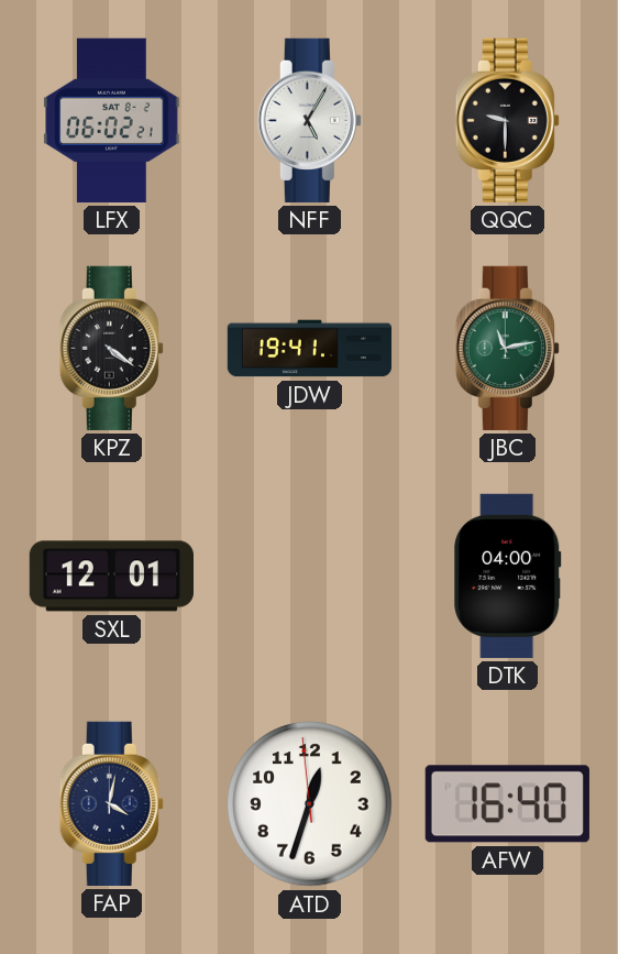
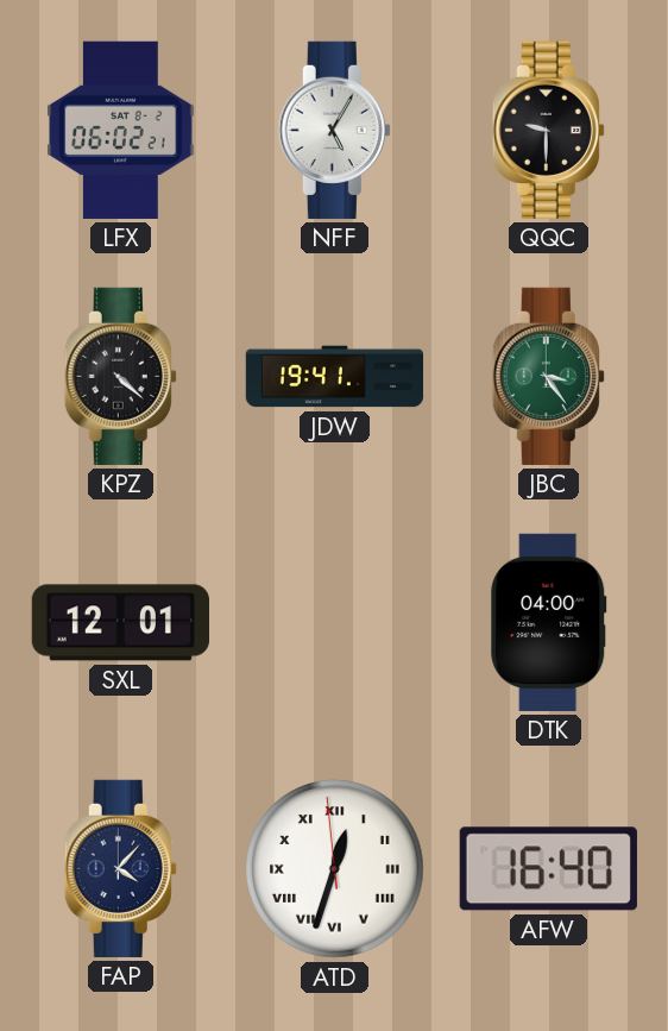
KPZ: 4:21 -> 4:22 (120, 376)
JBC: 11:13 -> 3:24 (548, 376)
FAP: 4:02 -> 4:07 (120, 868)
ATD numerals: Arabic -> Roman (335, 869)
